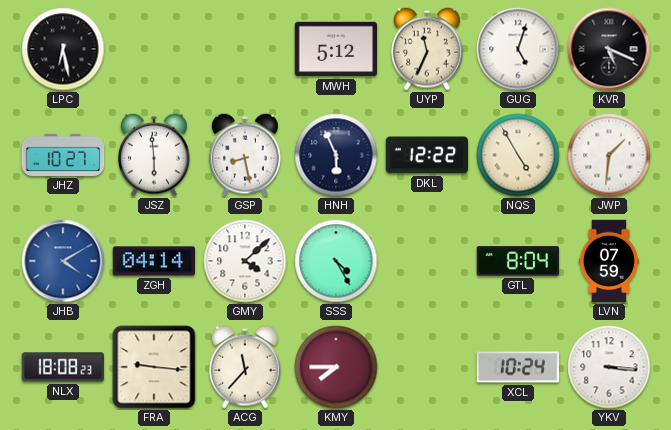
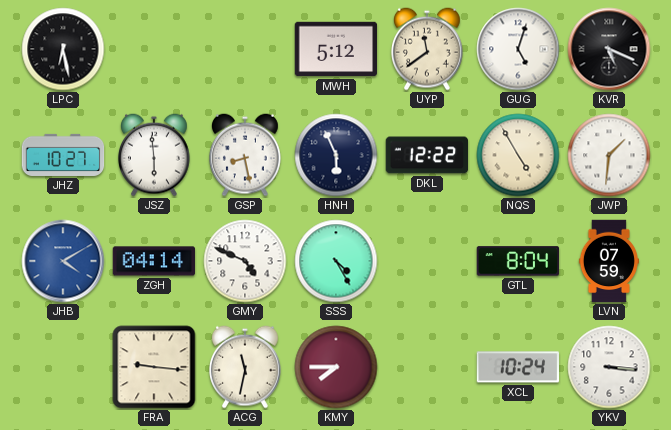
UYP: 11:34 -> 11:39 (428, 49)
GMY: 4:08 -> 4:49 (245, 261)
NLX: 18:08 -> none (63, 367)
ACG: 11:37 -> 11:32 (246, 367)
